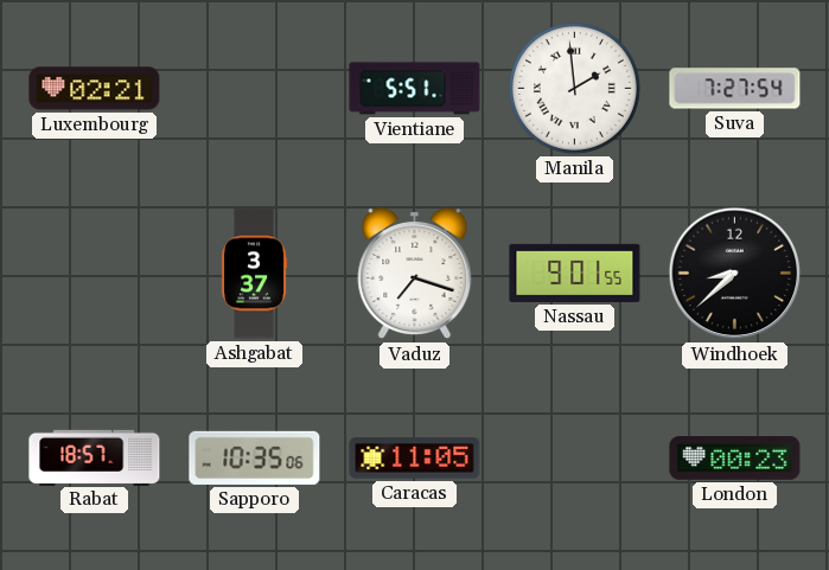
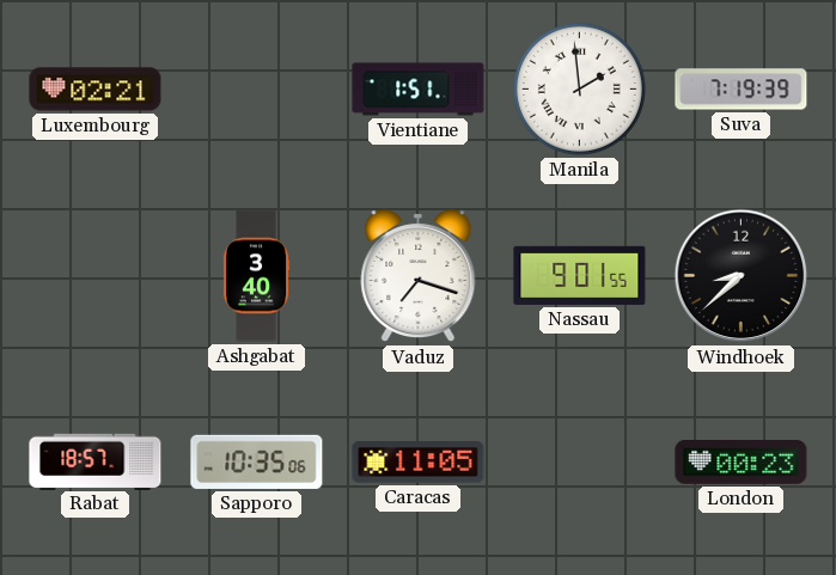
Vientiane: 5:51 -> 1:51 (419, 90)
Suva: 7:27 -> 7:19 (742, 90)
Ashgabat: 3:37 -> 3:40 (256, 276)
